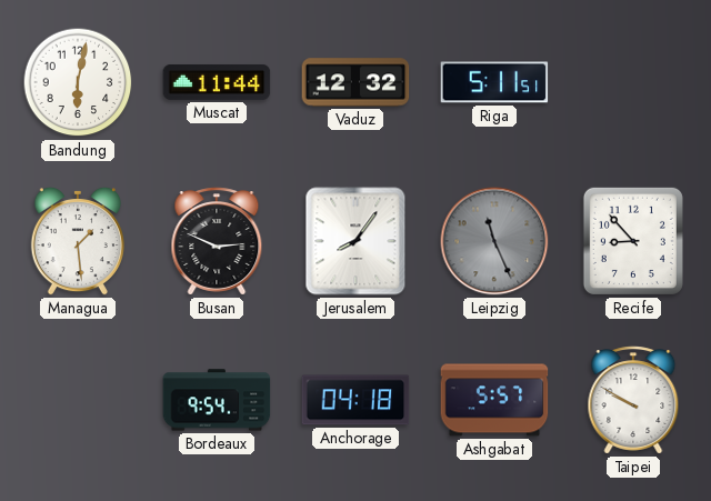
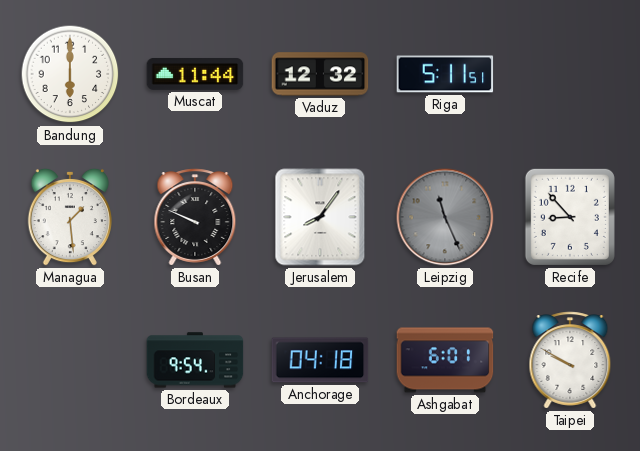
Bandung: 6:02 -> 6:00 (70, 74)
Busan: 2:49 -> 9:49 (195, 217)
Ashgabat: 5:57 -> 6:01 (445, 360)
